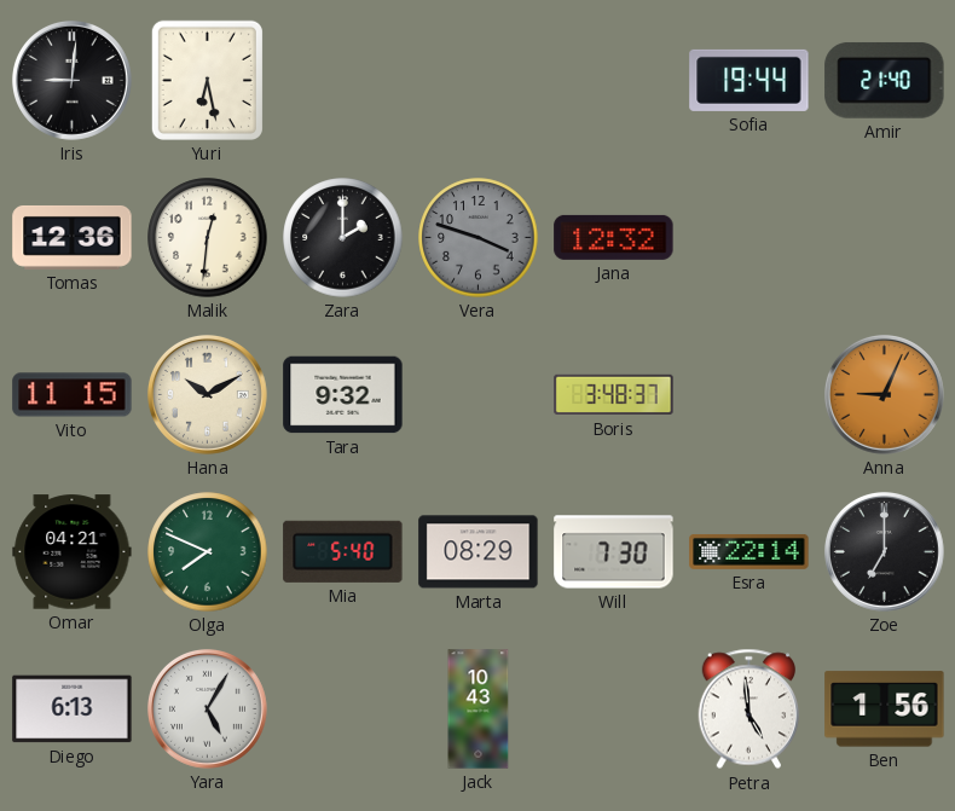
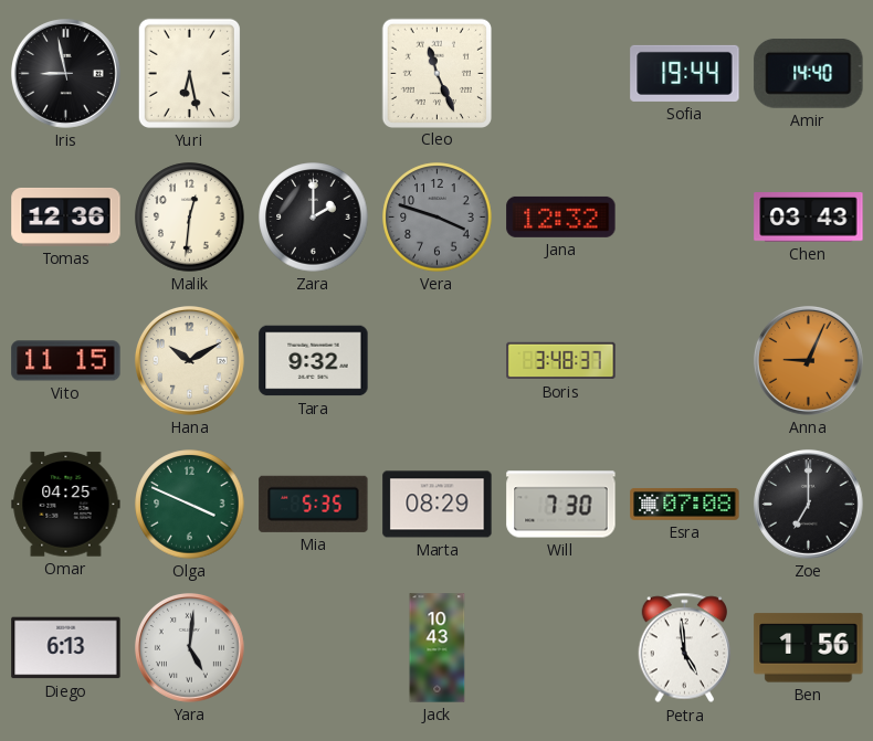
Iris: 9:01 -> 8:58 (65, 73)
Cleo: none -> 11:26 (436, 73)
Amir: 21:40 -> 14:40 (809, 74)
Chen: none -> 03:43 (809, 218)
Omar: 04:21 -> 04:25 (66, 505)
Olga: 7:49 -> 3:49 (190, 505)
Mia: 5:40 -> 5:35 (314, 504)
Esra: 22:14 -> 07:08 (685, 504)
Yara: 5:05 -> 5:01 (189, 647)
